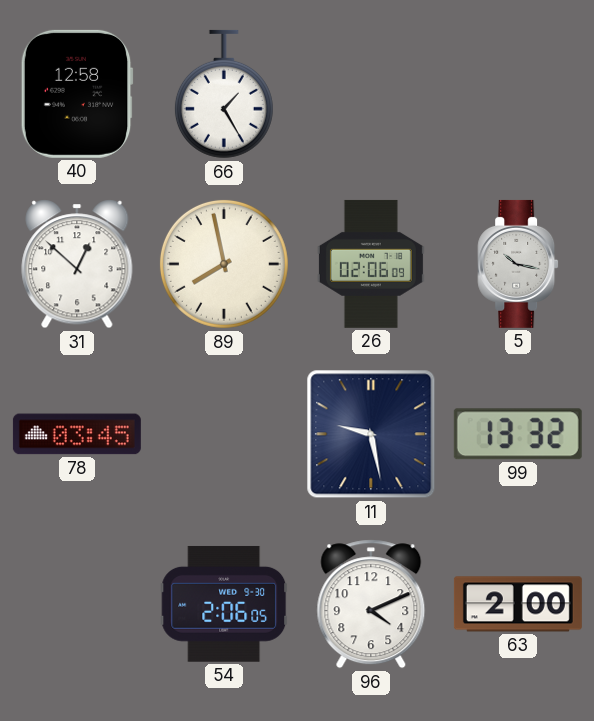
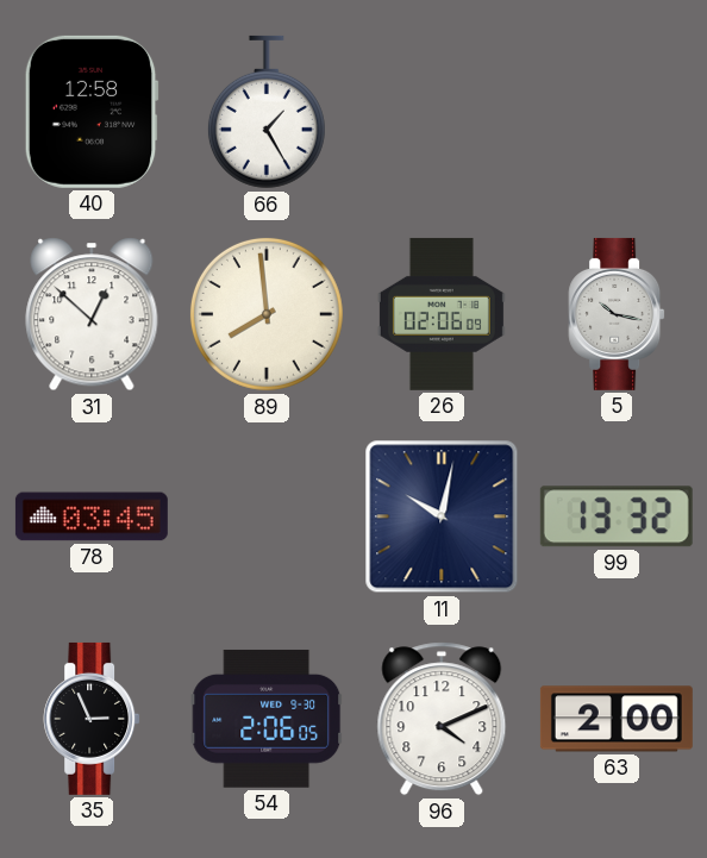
89: 7:58 -> 7:59 (267, 314)
11: 9:28 -> 10:02 (442, 516)
35: none -> 2:56 (92, 719)
